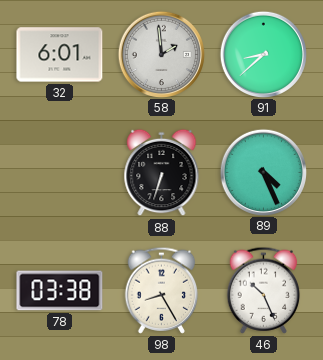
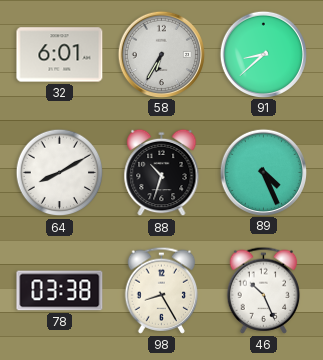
58: 1:59 -> 6:35 (161, 54)
64: none -> 8:10 (60, 173)
88: 6:33 -> 10:33 (162, 173)
